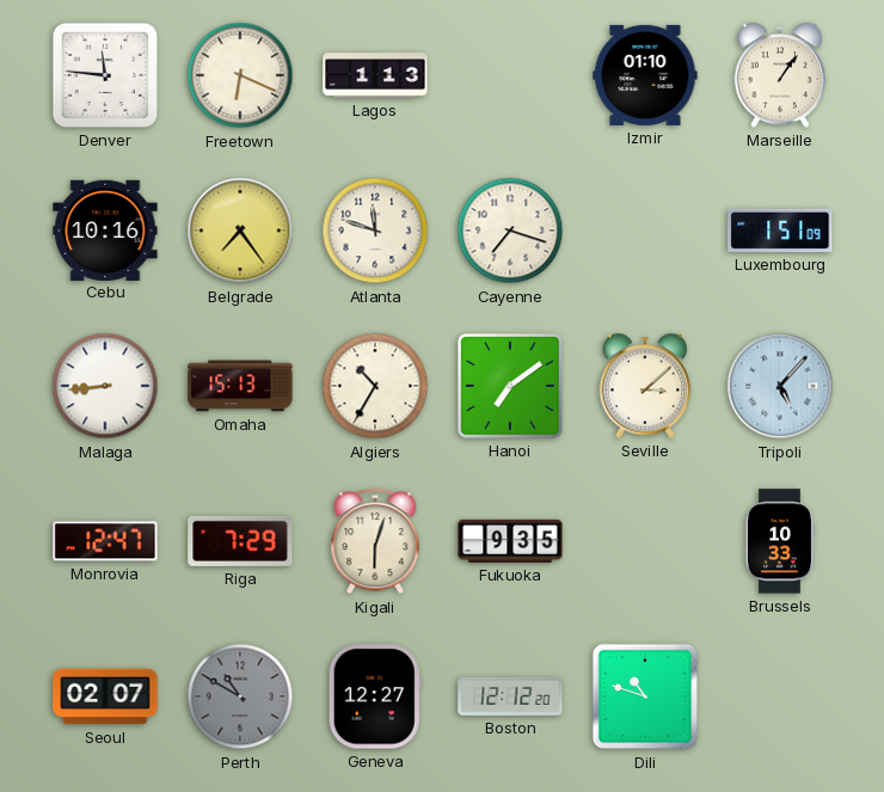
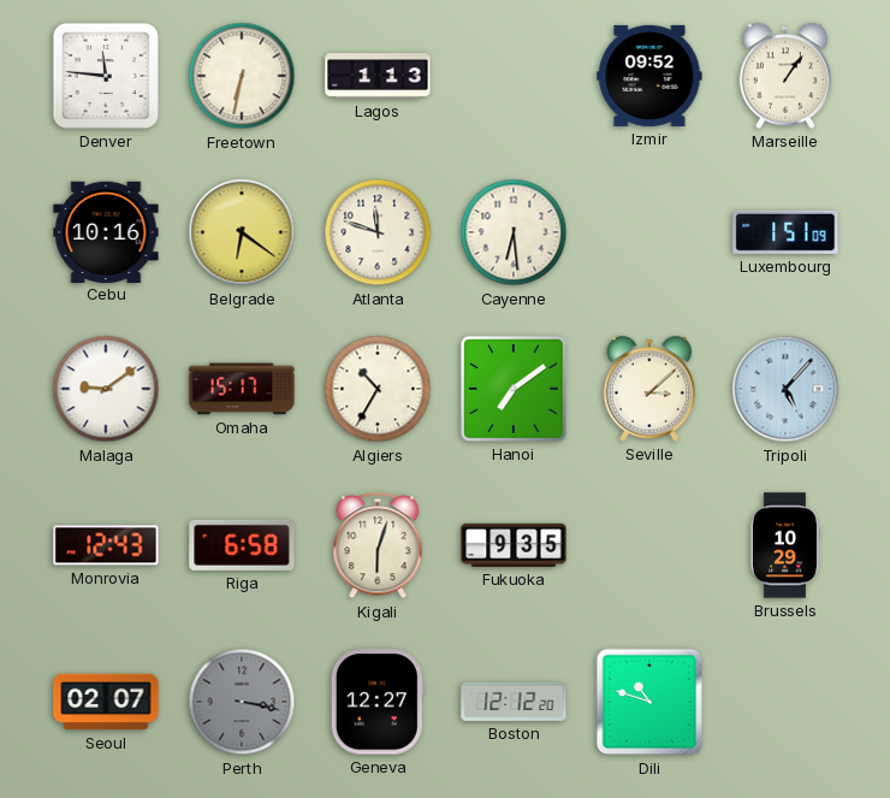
Freetown: 6:19 -> 6:32 (242, 76)
Izmir: 01:10 -> 09:52 (649, 76)
Belgrade: 7:24 -> 6:21 (242, 232)
Cayenne: 7:18 -> 6:29 (514, 232)
Malaga: 8:44 -> 9:09 (106, 389)
Omaha: 15:13 -> 15:17 (242, 389)
Monrovia: 12:47 -> 12:43 (106, 545)
Riga: 7:29 -> 6:58 (242, 545)
Brussels: 10:33 -> 10:29 (785, 545)
Perth: 10:50 -> 3:17 (242, 702)
